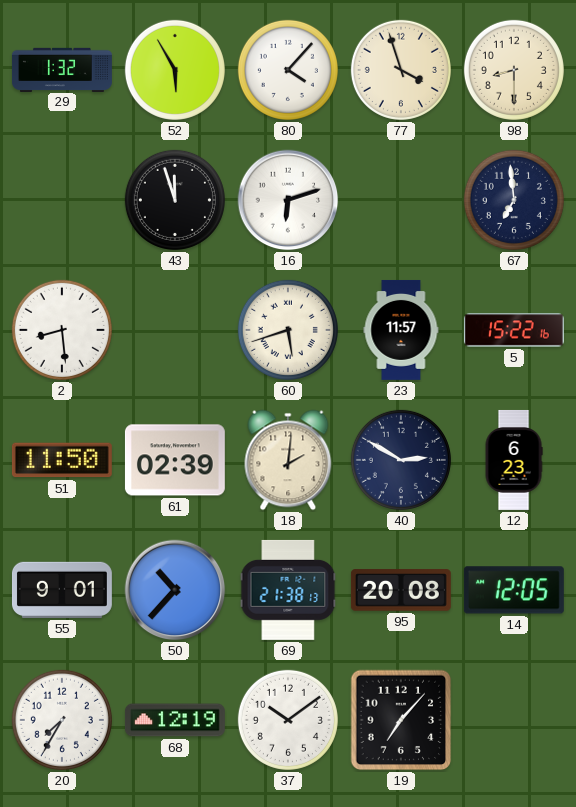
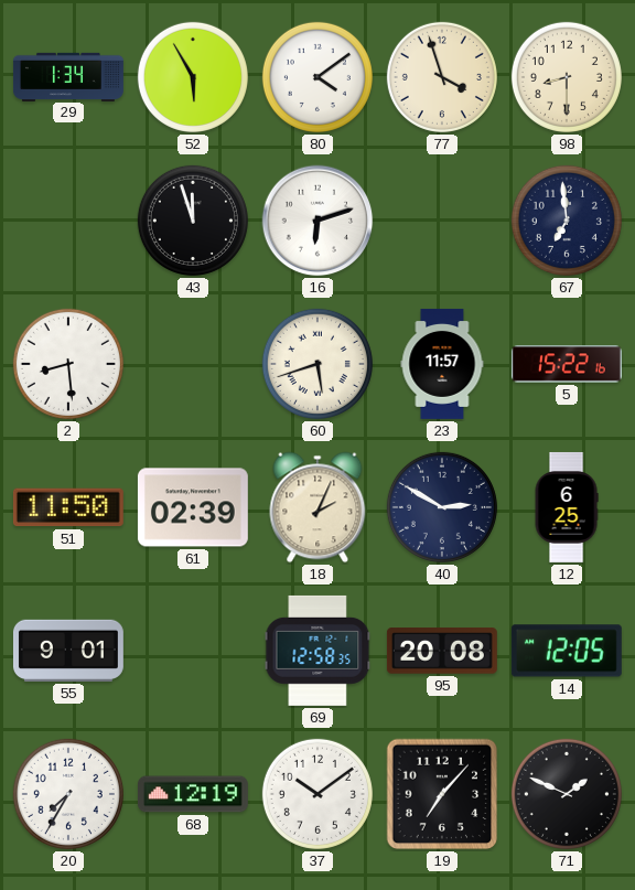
29: 1:32 -> 1:34 (68, 76)
80: 4:07 -> 4:09 (317, 77)
18: 2:01 -> 2:04 (317, 507)
12: 6:23 -> 6:25 (567, 507)
50: 10:37 -> none (175, 590)
69: 21:38 -> 12:58 (317, 651)
71: none -> 1:49 (567, 794)
